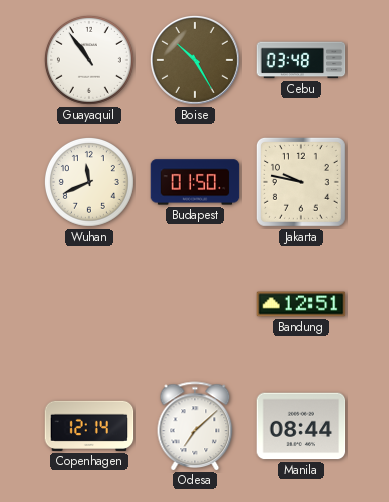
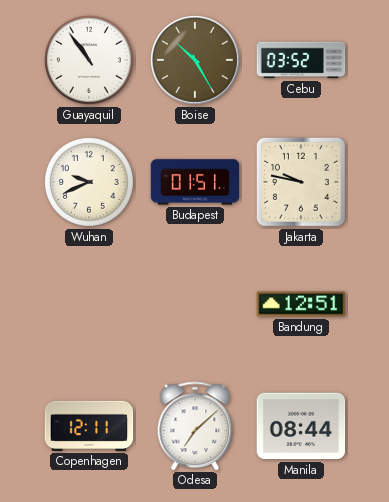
Cebu: 03:48 -> 03:52 (301, 60)
Wuhan: 11:41 -> 9:41 (89, 182)
Budapest: 01:50 -> 01:51 (195, 182)
Copenhagen: 12:14 -> 12:11 (89, 426)
